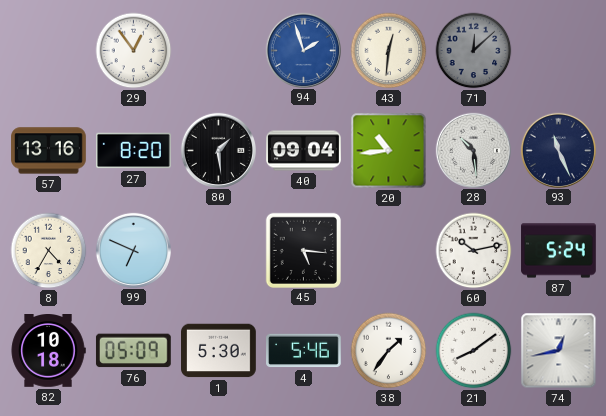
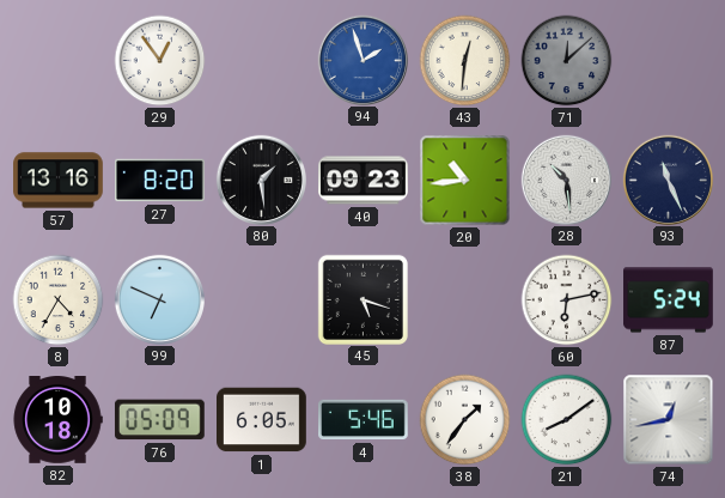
40: 09:04 -> 09:23 (364, 181)
45: 5:16 -> 5:18 (363, 299)
60: 10:13 -> 6:13 (567, 300)
1: 5:30 -> 6:05 (262, 420)
